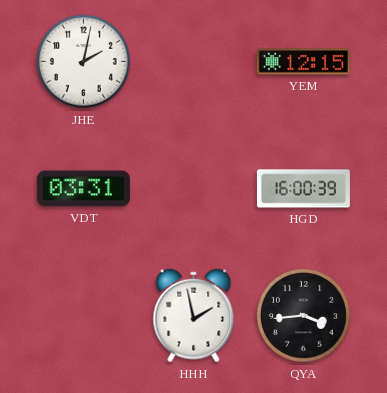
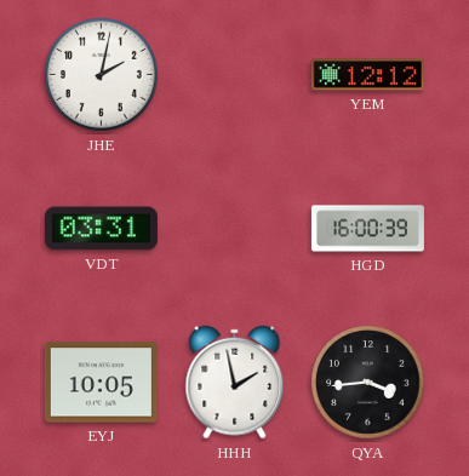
YEM: 12:15 -> 12:12 (367, 75)
EYJ: none -> 10:05 (101, 383)
